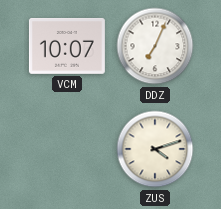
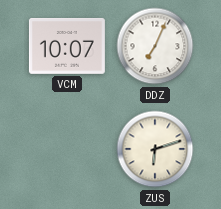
ZUS: 4:12 -> 6:12 (155, 149)
